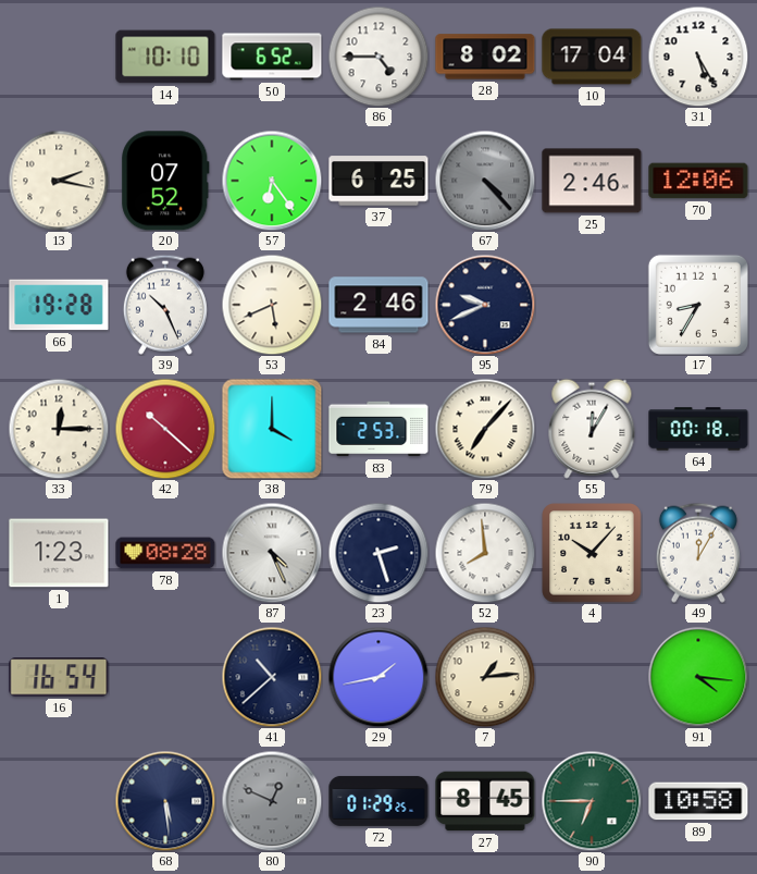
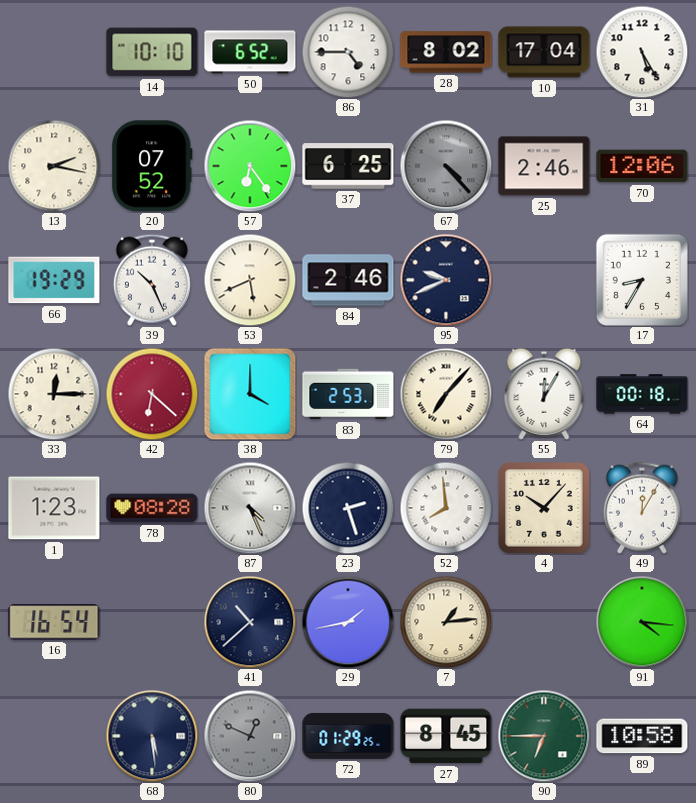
66: 19:28 -> 19:29 (54, 280)
42: 10:22 -> 6:22 (152, 394)
